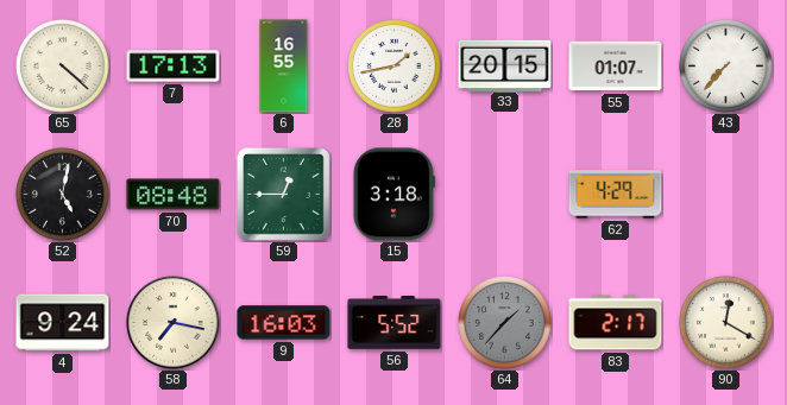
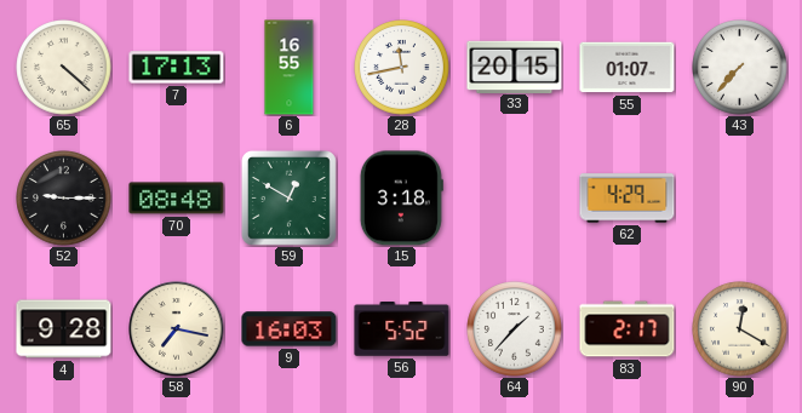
28: 1:43 -> 11:43 (402, 68)
52: 5:02 -> 9:15 (64, 199)
59: 12:45 -> 12:50 (288, 197)
4: 9:24 -> 9:28 (64, 329)
64 dial: grey -> white (515, 329)
